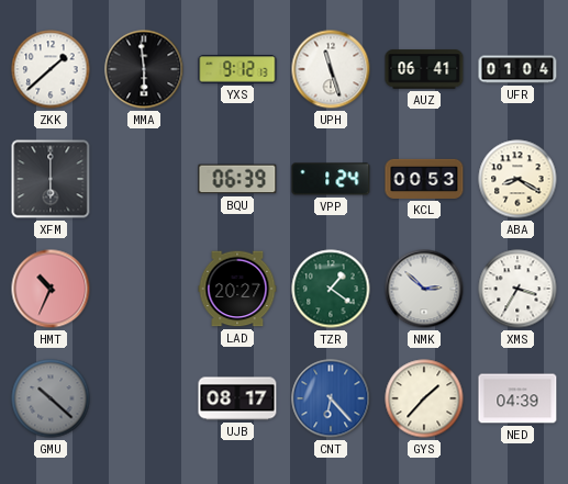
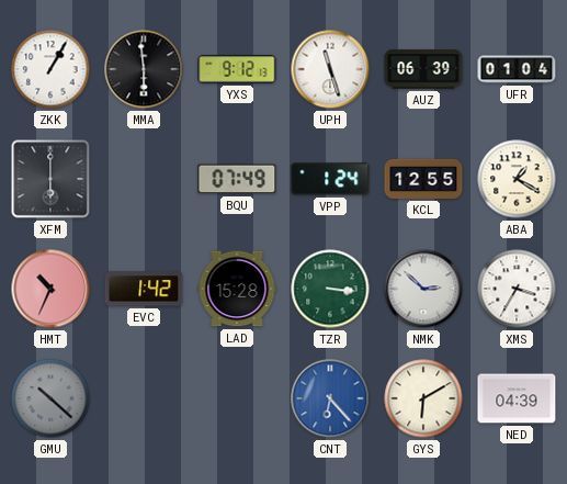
ZKK: 1:38 -> 1:05 (50, 69)
AUZ: 06:41 -> 06:39 (423, 69)
BQU: 06:39 -> 07:49 (237, 179)
KCL: 00:53 -> 12:55 (423, 179)
ABA: 8:20 -> 1:20 (517, 179)
EVC: none -> 1:42 (144, 289)
LAD: 20:27 -> 15:28 (237, 289)
TZR: 1:21 -> 3:16 (330, 289)
UJB: 08:17 -> none (237, 398)
GYS: 1:37 -> 6:10 (423, 398)
